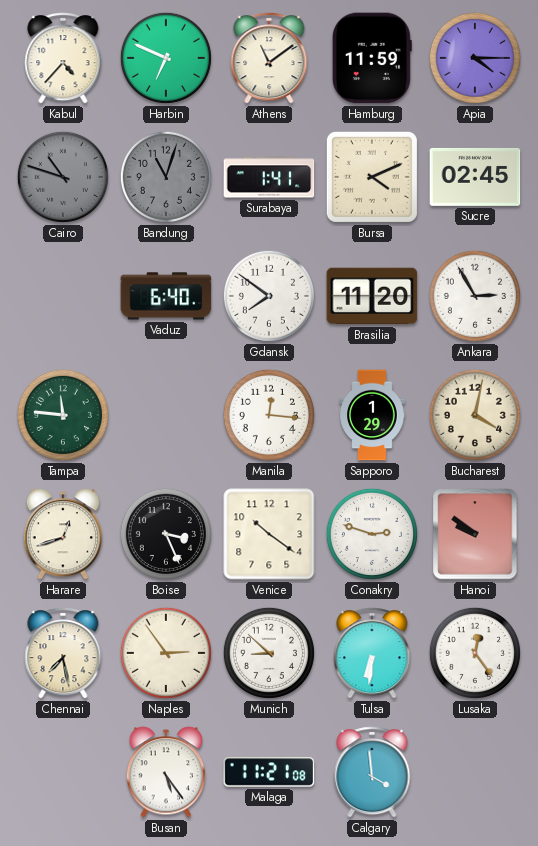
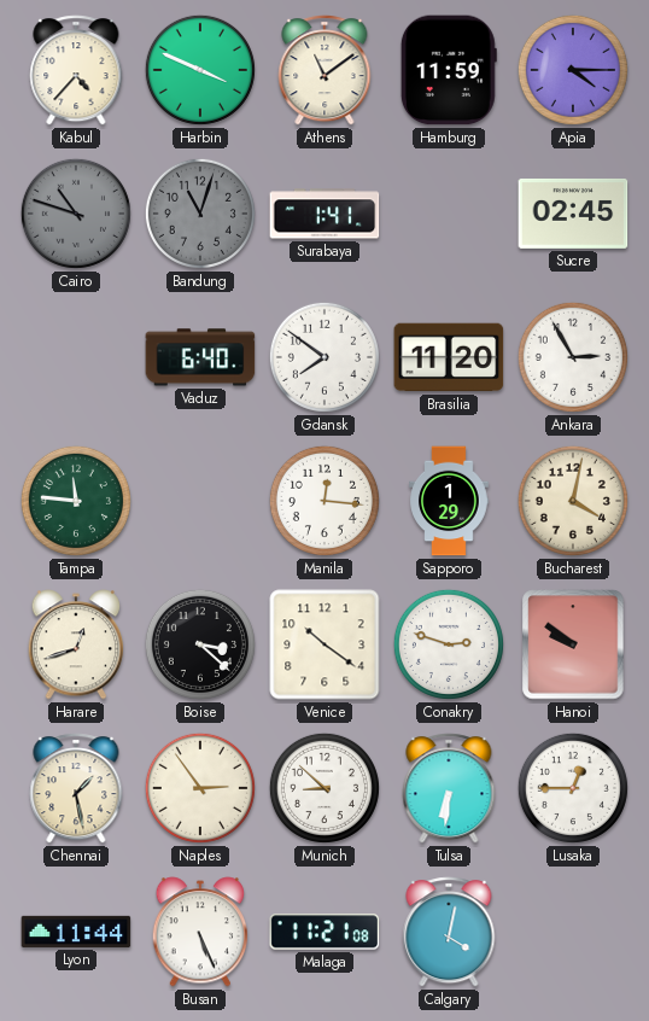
Harbin: 6:49 -> 3:49 (200, 70)
Bursa: 4:11 -> none (372, 177)
Boise: 3:26 -> 3:22 (200, 644)
Chennai: 7:28 -> 1:28 (76, 788)
Lusaka: 12:24 -> 12:45 (573, 788)
Lyon: none -> 11:44 (76, 932)
Busan: 5:24 -> 5:26 (200, 932)
Calgary: 3:59 -> 4:02 (449, 932)
